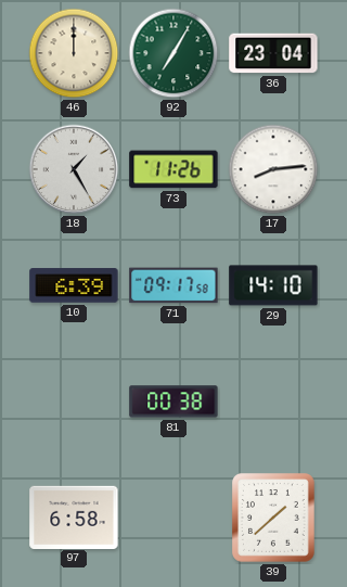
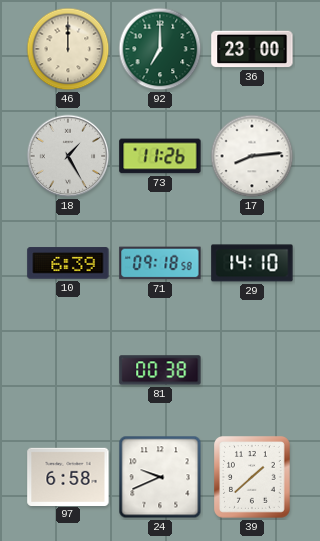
92: 7:05 -> 7:00 (160, 49)
36: 23:04 -> 23:00 (252, 49)
71: 09:17 -> 09:18 (160, 263)
24: none -> 9:41 (160, 477)
